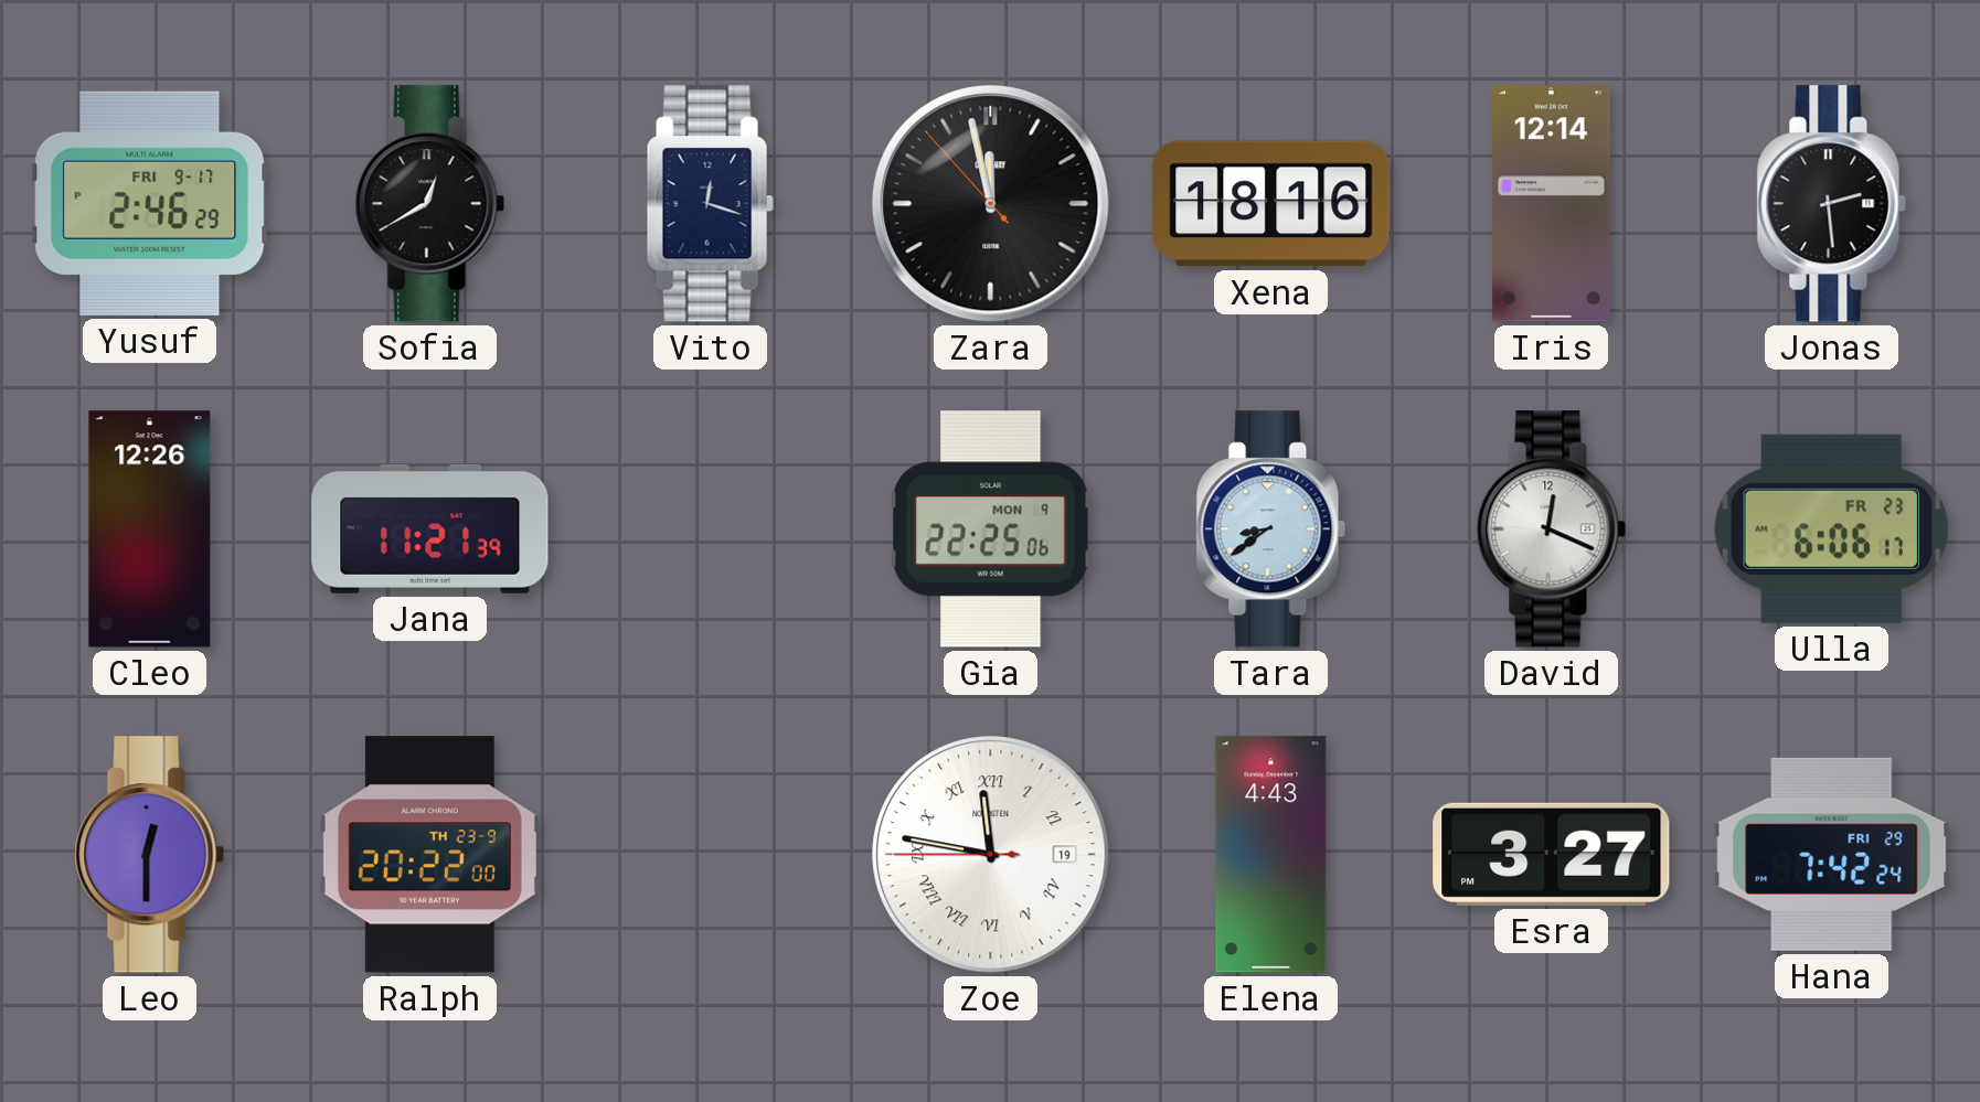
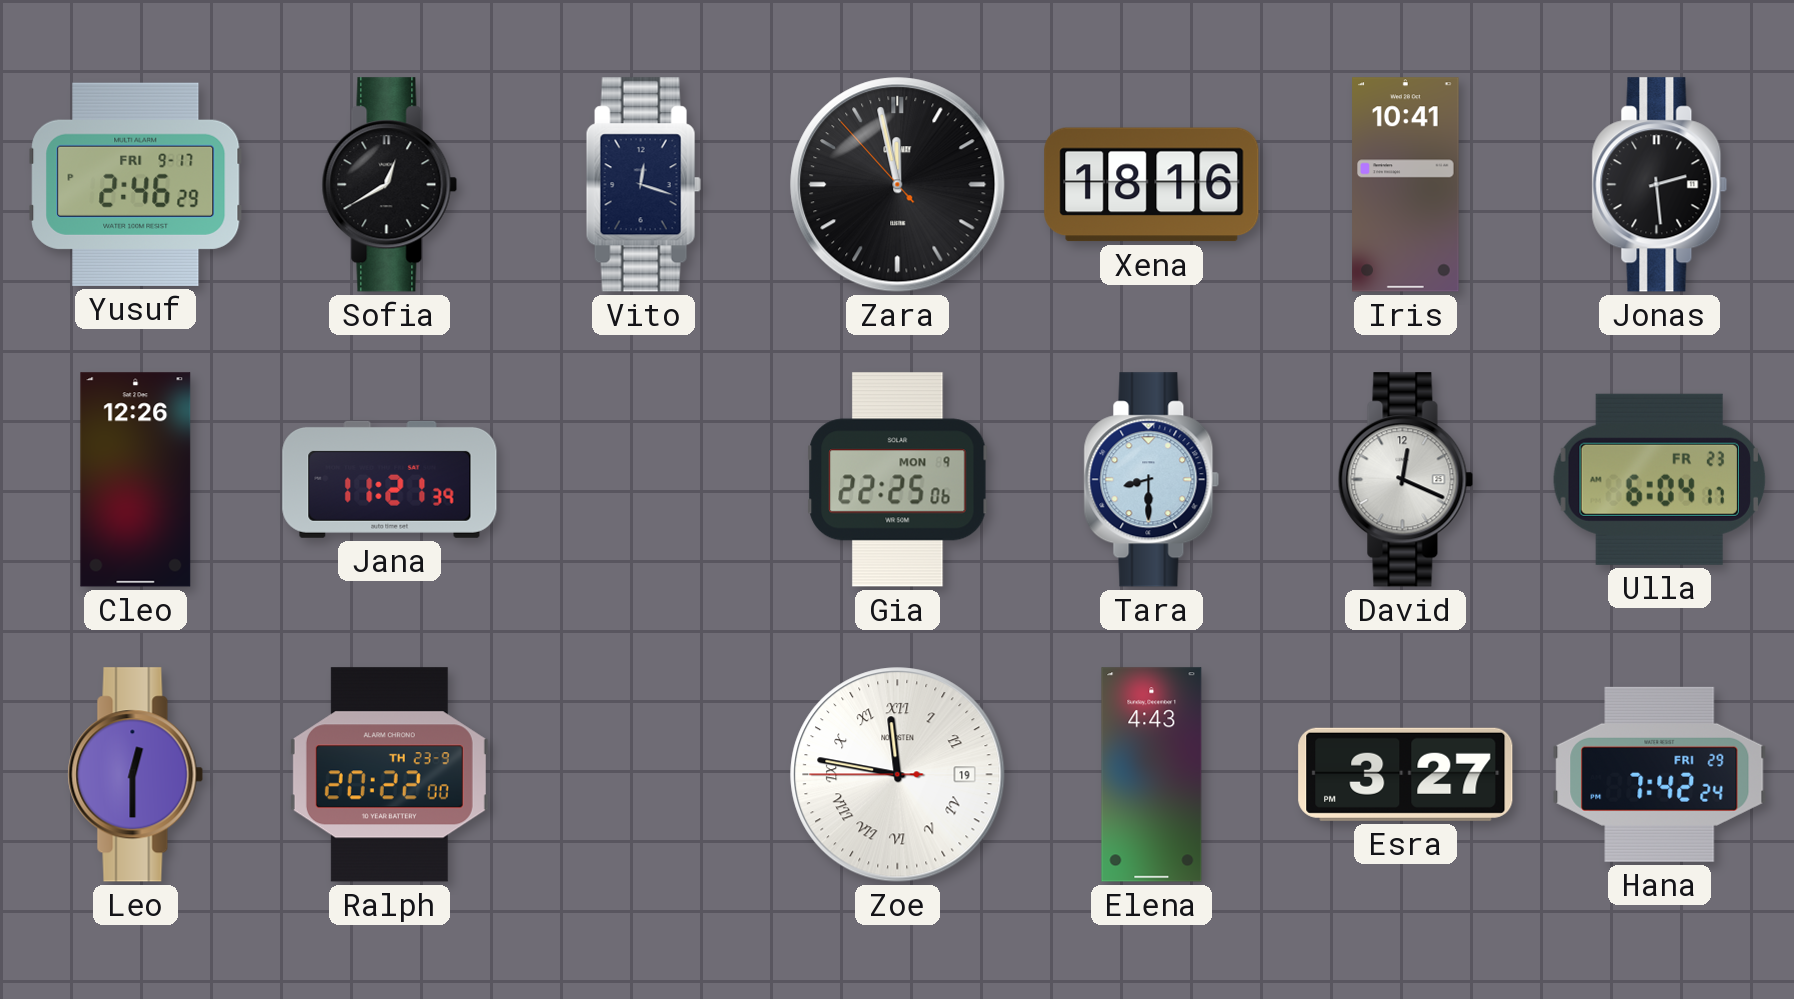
Iris: 12:14 -> 10:41 (1406, 185)
Tara: 8:39 -> 8:30 (1152, 480)
Ulla: 6:06 -> 6:04 (1659, 479)
